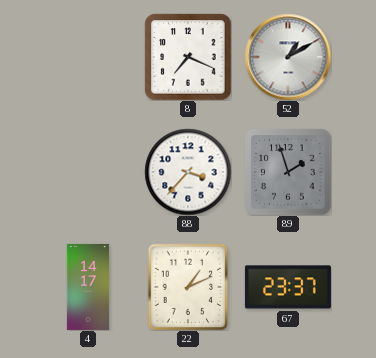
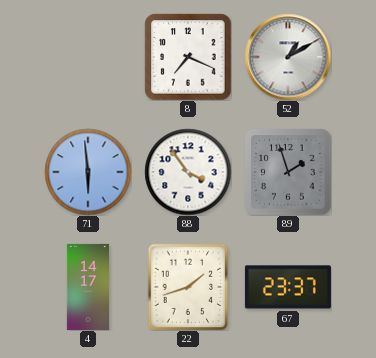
71: none -> 5:59 (88, 172)
88: 3:37 -> 3:54 (188, 172)
22: 1:11 -> 1:42 (188, 287)
